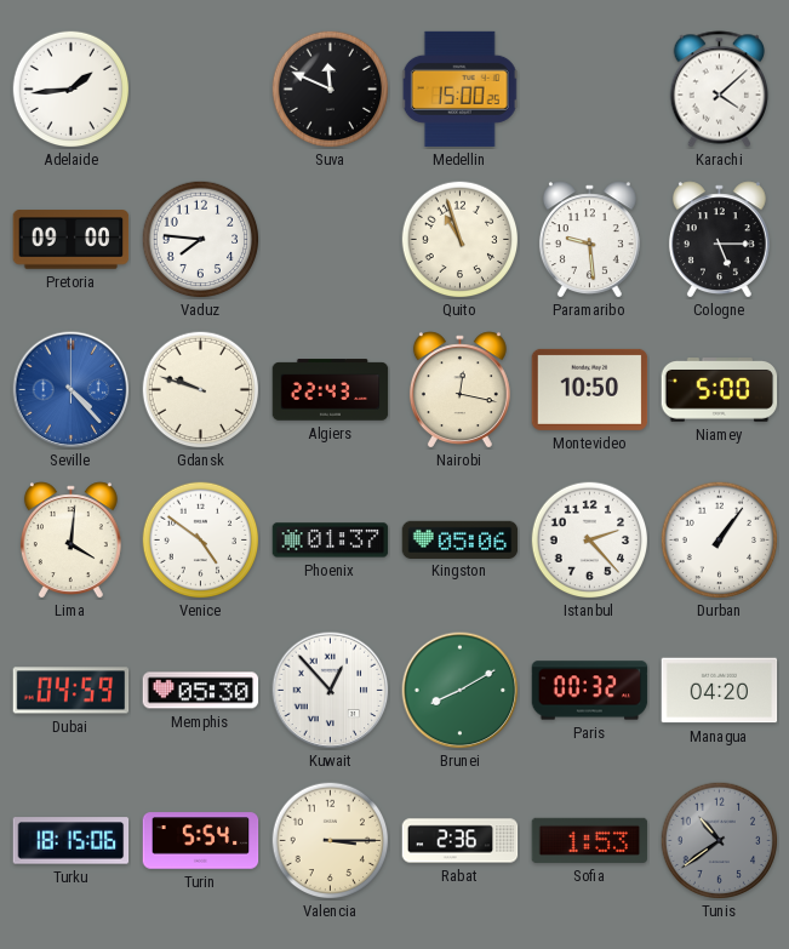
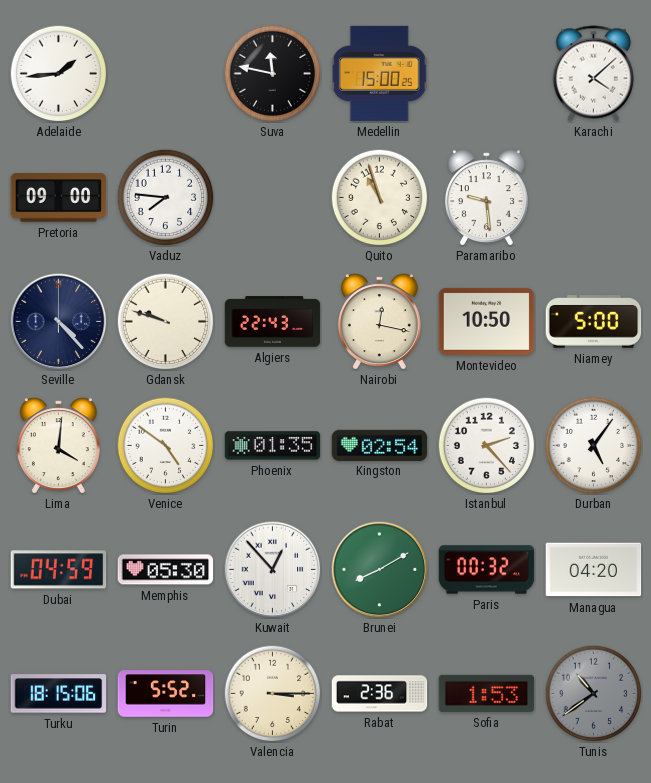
Suva: 11:49 -> 11:47 (272, 73)
Cologne: 5:15 -> none (719, 240)
Seville dial: blue -> navy (59, 322)
Phoenix: 01:37 -> 01:35 (273, 446)
Kingston: 05:06 -> 02:54 (380, 445)
Durban: 1:06 -> 5:06 (593, 445)
Turin: 5:54 -> 5:52 (166, 694)
